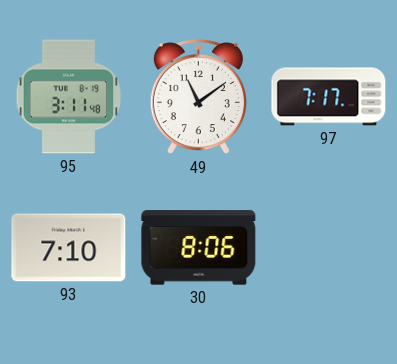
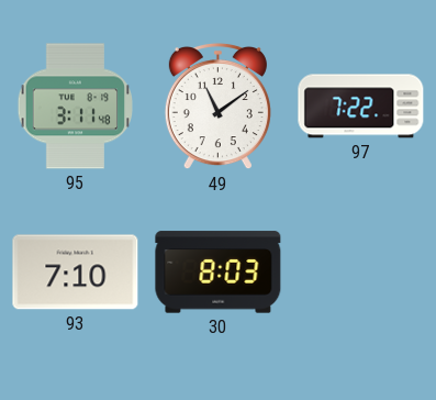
97: 7:17 -> 7:22 (361, 107)
30: 8:06 -> 8:03 (219, 273)
